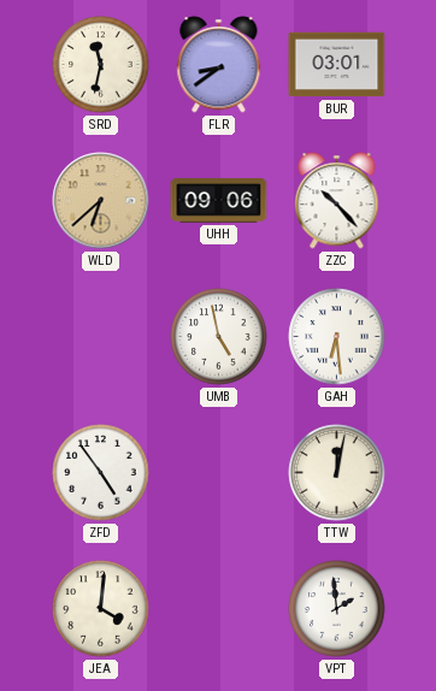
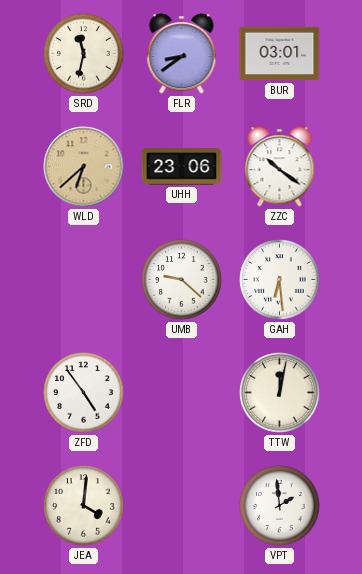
UHH: 09:06 -> 23:06 (182, 167)
ZZC: 10:23 -> 10:21 (280, 167)
UMB: 4:58 -> 9:22 (182, 280)
